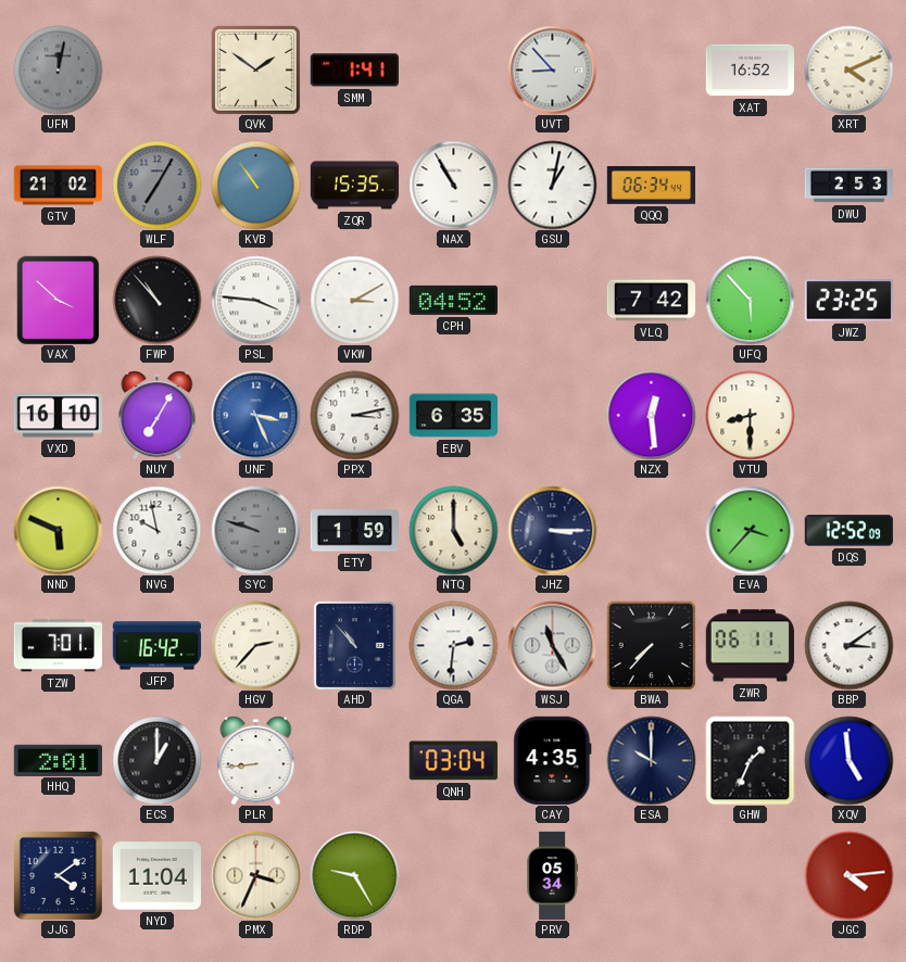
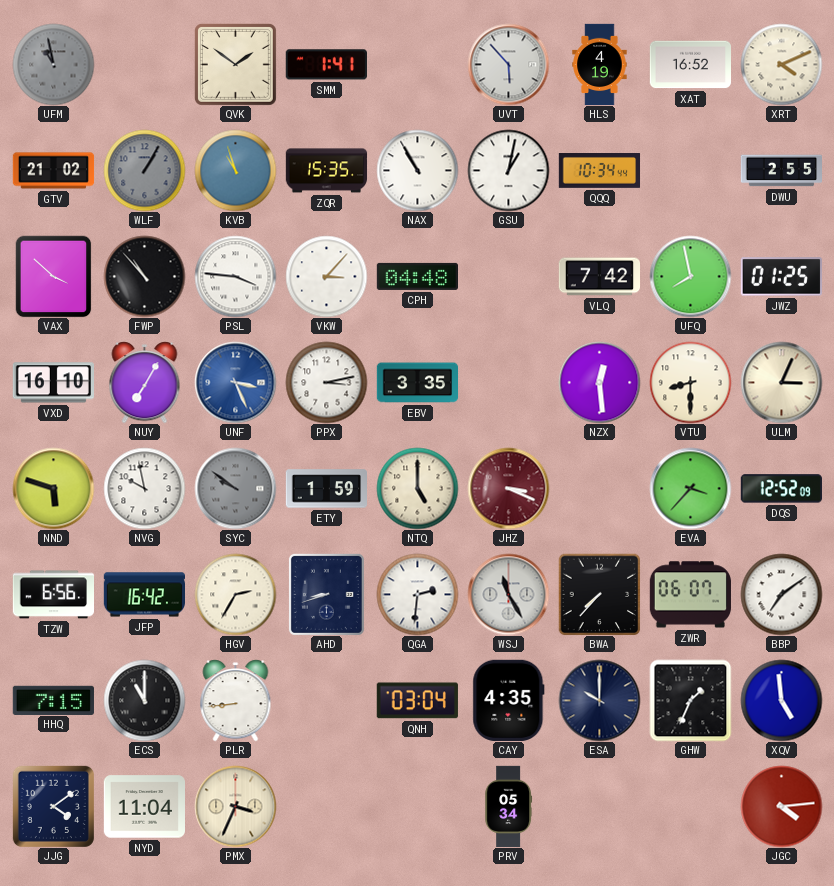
UFM: 12:02 -> 10:58 (53, 64)
UVT: 8:53 -> 5:53 (508, 64)
HLS: none -> 4:19 (600, 64)
WLF: 7:05 -> 1:05 (144, 170)
KVB: 10:54 -> 10:57 (235, 170)
QQQ: 06:34 -> 10:34 (599, 171)
DWU: 2:53 -> 2:55 (781, 171)
VKW: 3:10 -> 3:07 (326, 276)
CPH: 04:52 -> 04:48 (417, 276)
UFQ: 5:53 -> 7:58 (690, 276)
JWZ: 23:25 -> 01:25 (781, 277)
EBV: 6:35 -> 3:35 (417, 383)
ULM: none -> 3:04 (781, 382)
NND: 5:49 -> 5:48 (53, 488)
SYC: 9:48 -> 9:51 (235, 488)
JHZ: 3:15 -> 3:19 (508, 488)
JHZ dial: navy -> burgundy (508, 488)
TZW: 7:01 -> 6:56 (53, 595)
HGV: 2:37 -> 2:35 (235, 594)
AHD: 10:53 -> 8:42 (326, 594)
ZWR: 06:11 -> 06:07 (690, 595)
BBP: 3:09 -> 7:09 (781, 594)
HHQ: 2:01 -> 7:15 (53, 700)
ECS: 1:00 -> 11:00 (144, 700)
RDP: 9:25 -> none (354, 875)
